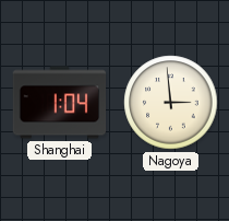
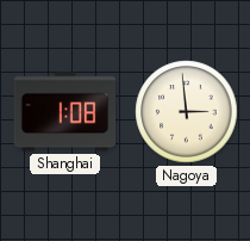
Shanghai: 1:04 -> 1:08 (65, 112)
